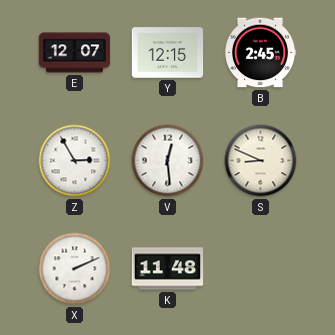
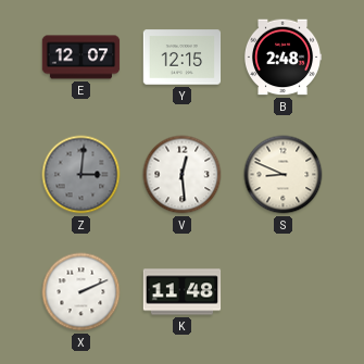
B: 2:45 -> 2:48 (283, 58)
Z: 2:55 -> 3:01 (81, 175)
Z dial: white -> grey (81, 175)
